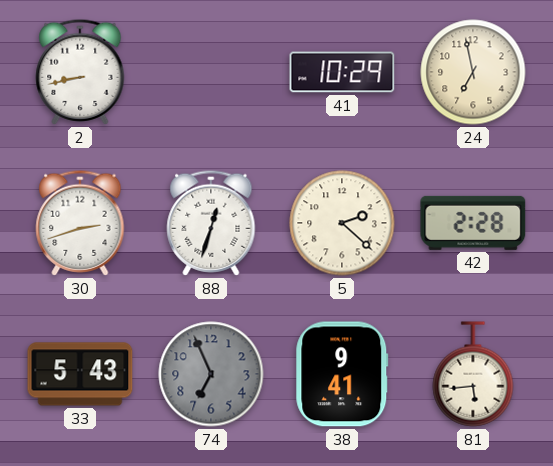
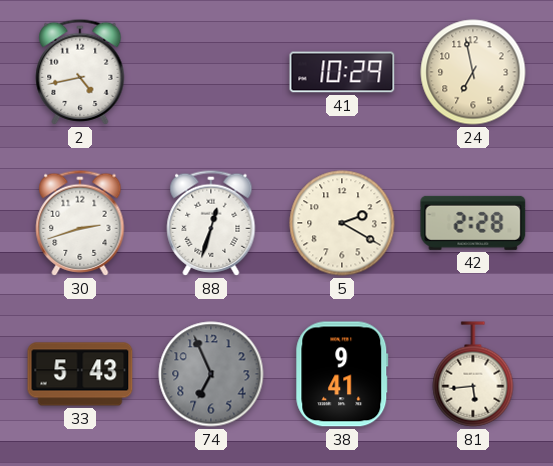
2: 8:43 -> 4:43 (80, 72)
5: 2:22 -> 2:20 (342, 223)
